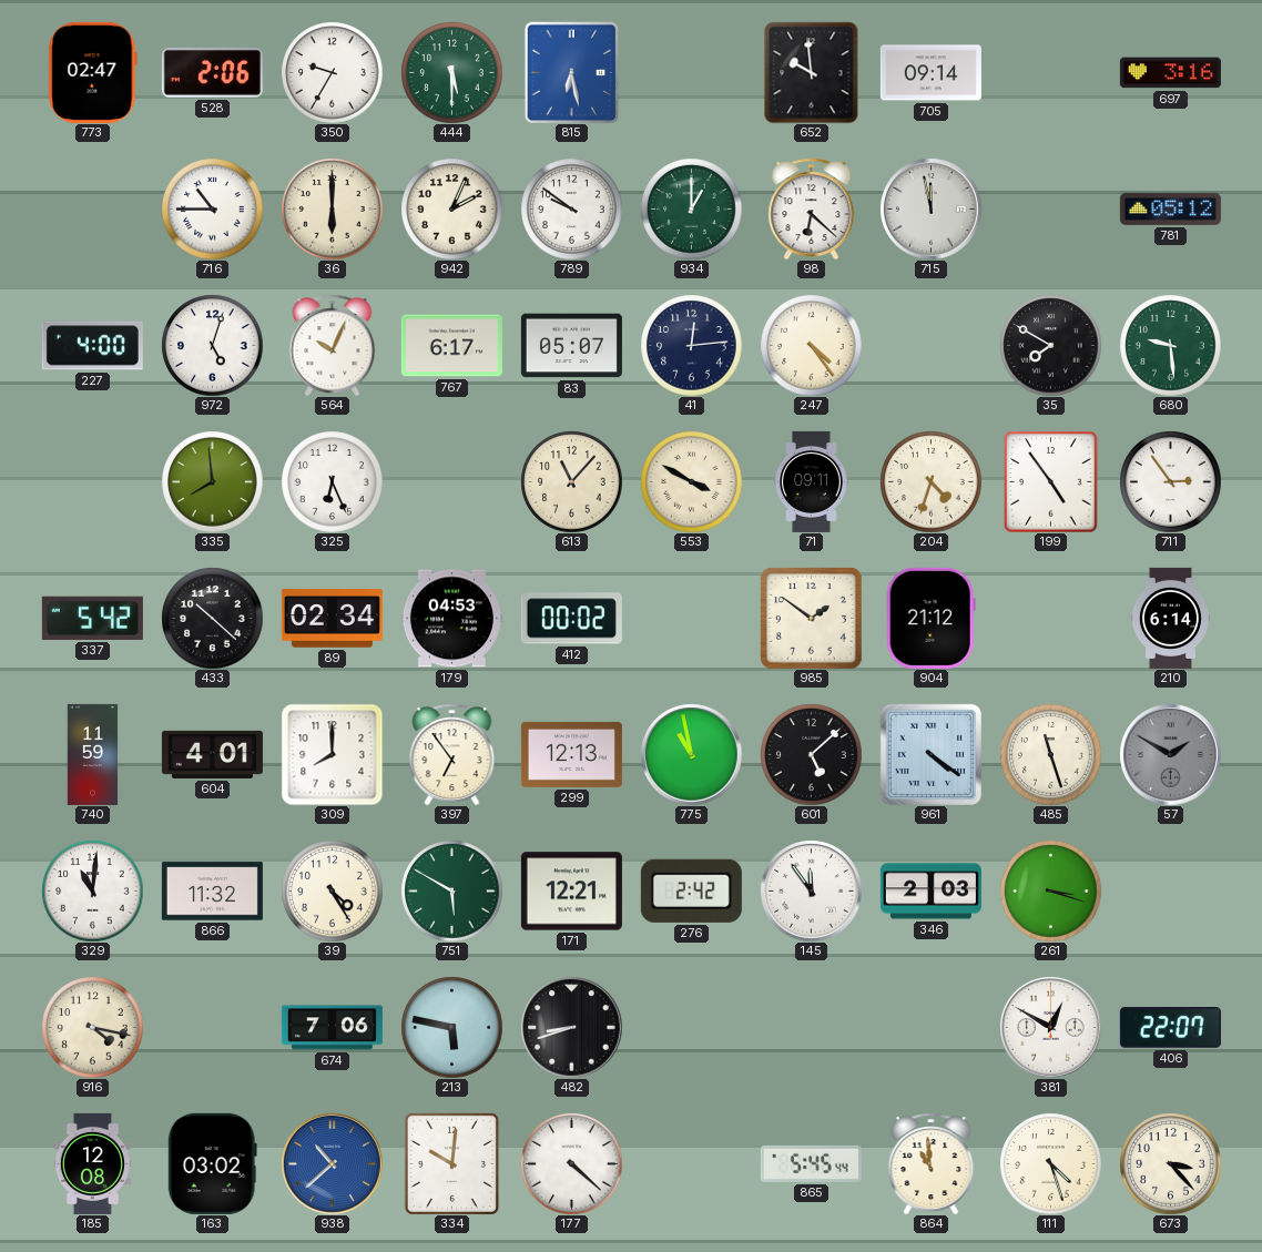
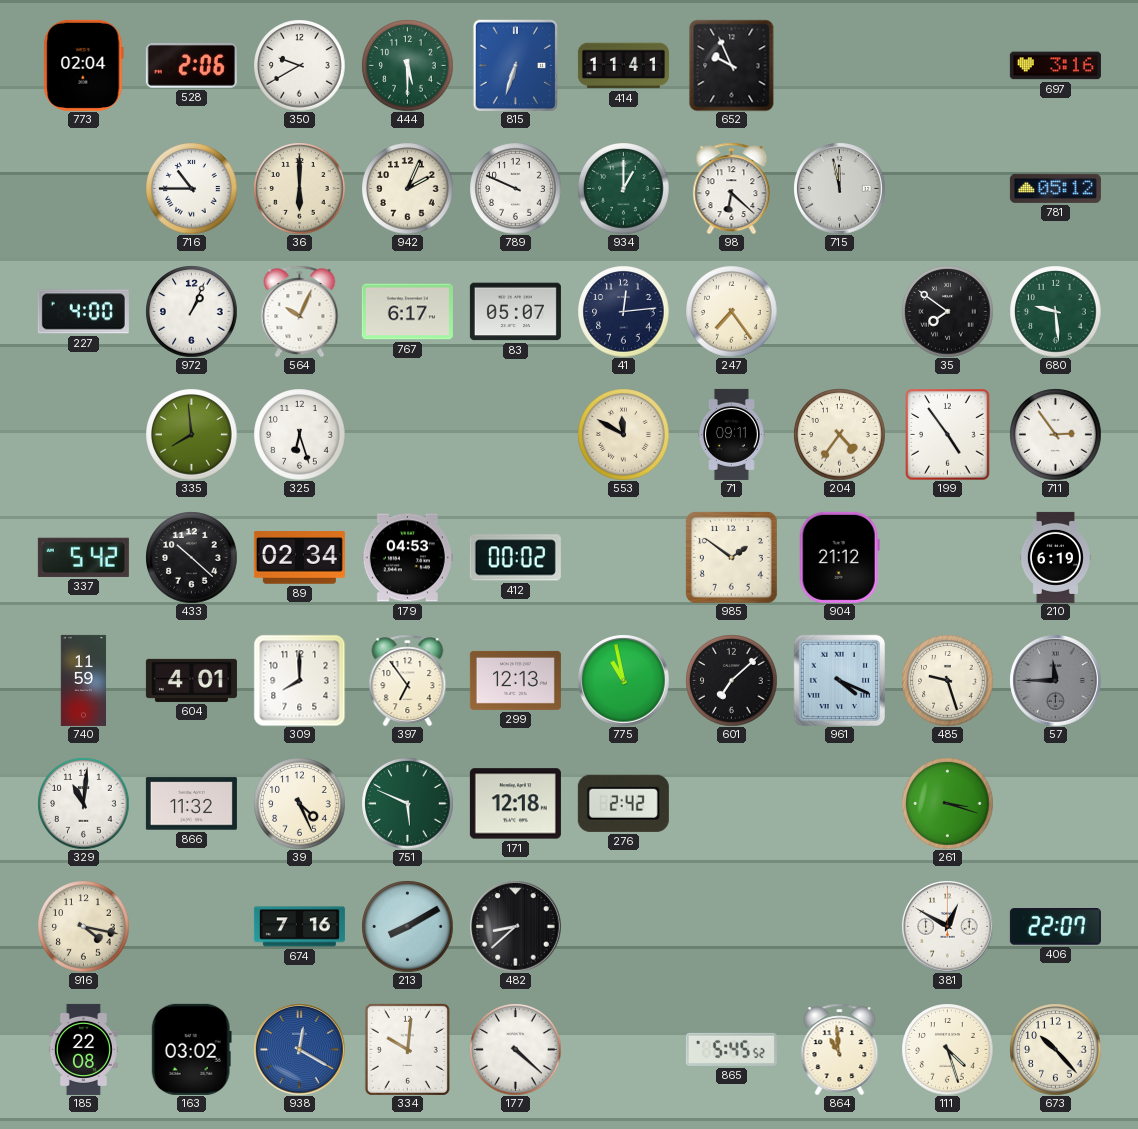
773: 02:47 -> 02:04 (84, 65)
350: 9:35 -> 9:40 (299, 65)
815: 6:28 -> 6:33 (516, 65)
414: none -> 11:41 (623, 66)
652: 9:59 -> 9:56 (732, 65)
705: 09:14 -> none (930, 73)
789: 9:51 -> 9:49 (515, 188)
972: 5:03 -> 1:04 (191, 311)
247: 4:24 -> 7:24 (731, 311)
35: 7:50 -> 7:51 (947, 311)
325: 6:26 -> 6:27 (299, 434)
613: 11:07 -> none (571, 481)
553: 3:50 -> 11:50 (623, 434)
204: 4:33 -> 4:36 (839, 434)
210: 6:14 -> 6:19 (1055, 557)
601: 5:08 -> 7:08 (731, 680)
961: 4:21 -> 4:19 (839, 680)
485: 11:27 -> 9:27 (947, 680)
57: 1:50 -> 11:45 (1055, 680)
39: 4:25 -> 4:26 (299, 803)
751: 5:50 -> 5:49 (407, 803)
171: 12:21 -> 12:18 (515, 804)
145: 11:54 -> none (811, 890)
346: 2:03 -> none (930, 892)
674: 7:06 -> 7:16 (299, 927)
213: 5:47 -> 8:10 (407, 926)
482: 8:42 -> 8:38 (515, 926)
185: 12:08 -> 22:08 (83, 1049)
938: 10:38 -> 12:20 (299, 1049)
865: 5:45:44 -> 5:45:52 (731, 1049)
673: 3:23 -> 10:23 (1055, 1049)
